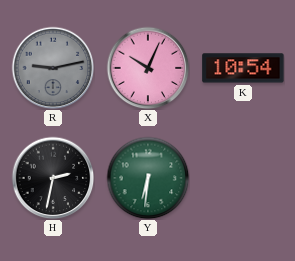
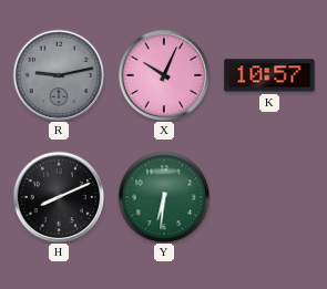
K: 10:54 -> 10:57 (269, 75)
H: 2:32 -> 8:11 (59, 197)
